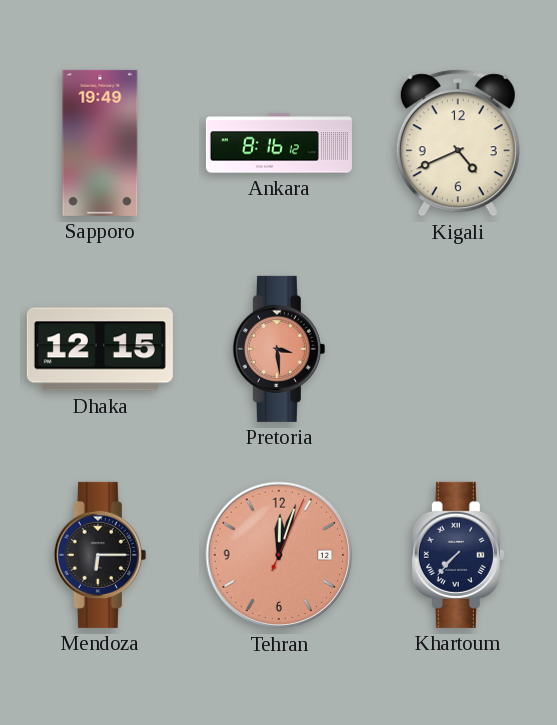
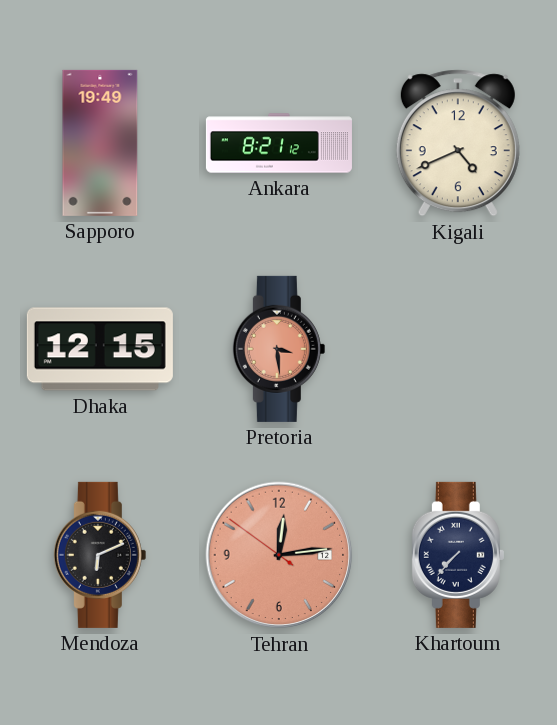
Ankara: 8:16 -> 8:21 (279, 143)
Mendoza: 6:15 -> 6:11 (100, 555)
Tehran: 12:03 -> 12:13 (279, 555)
